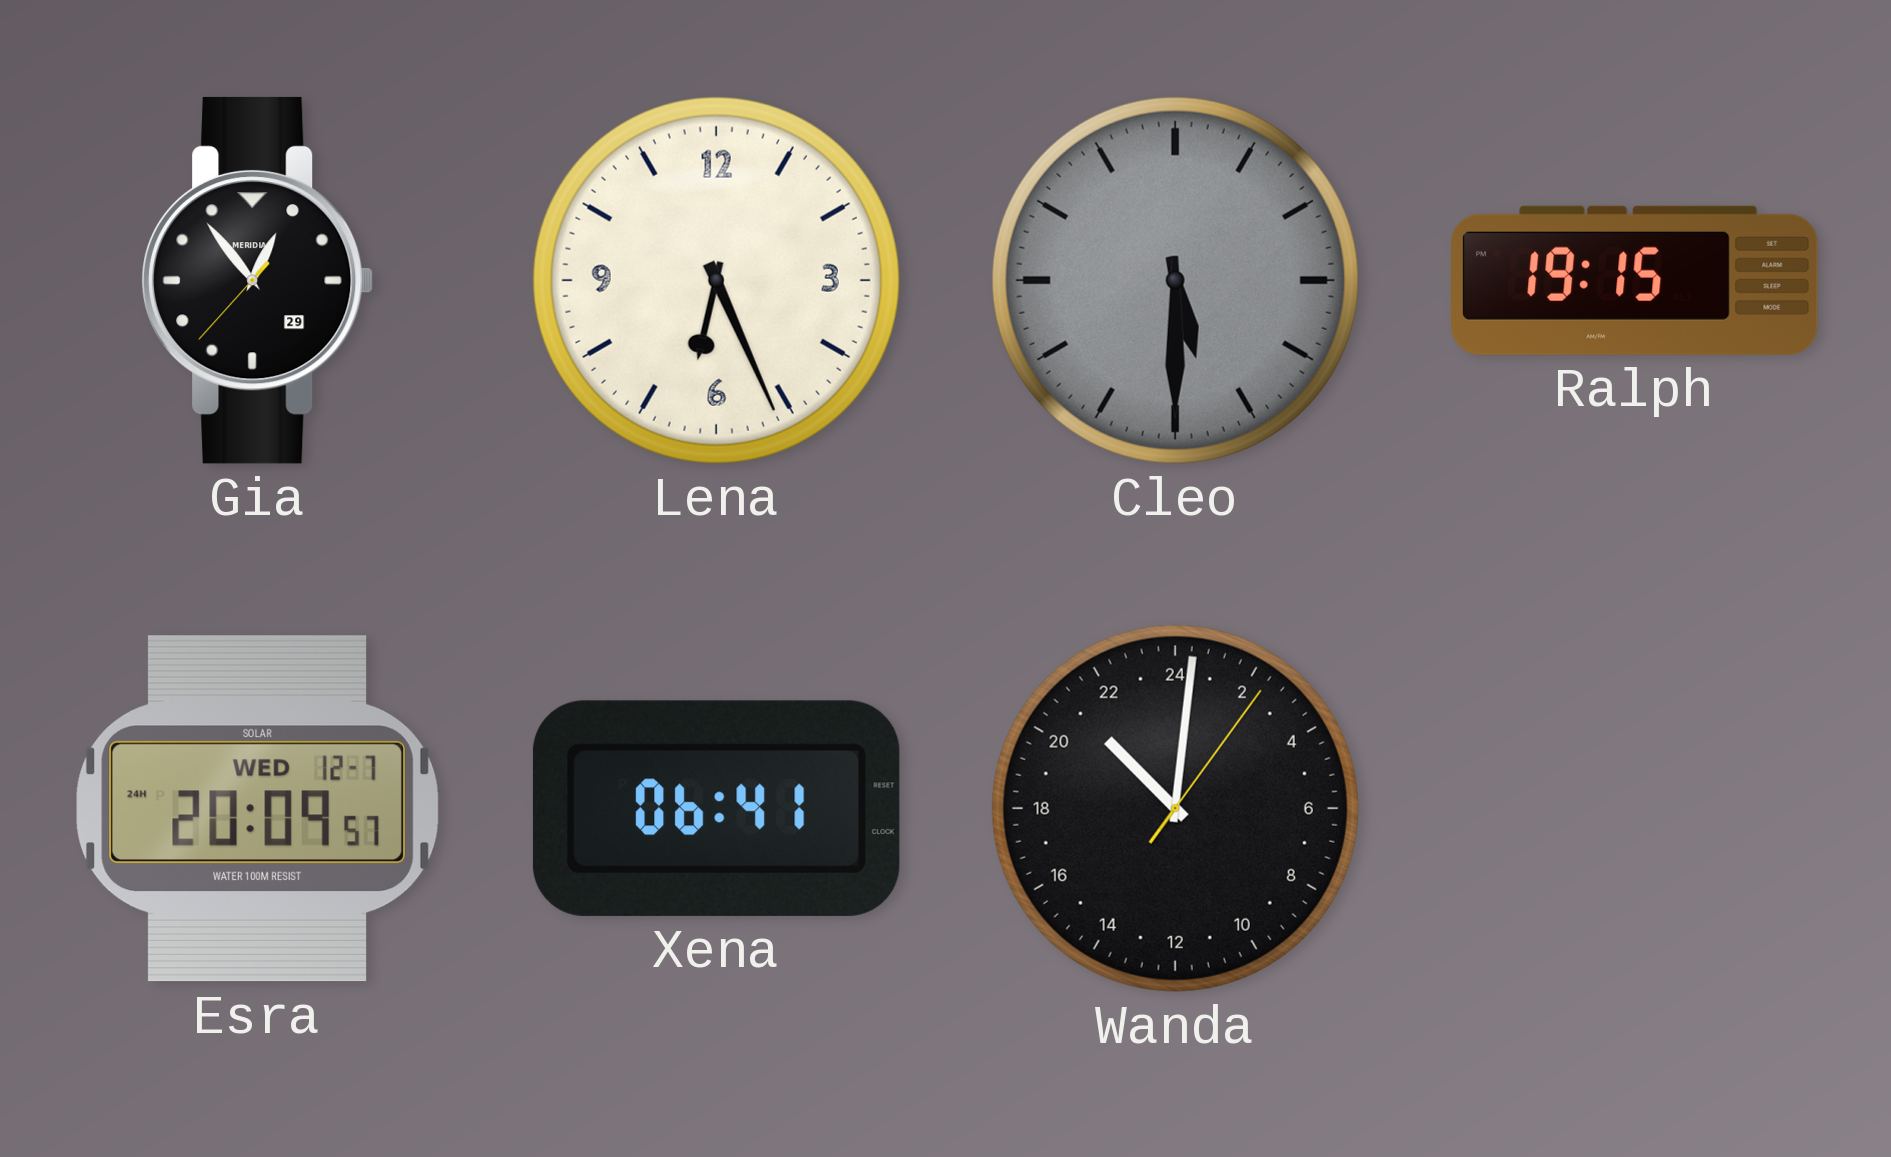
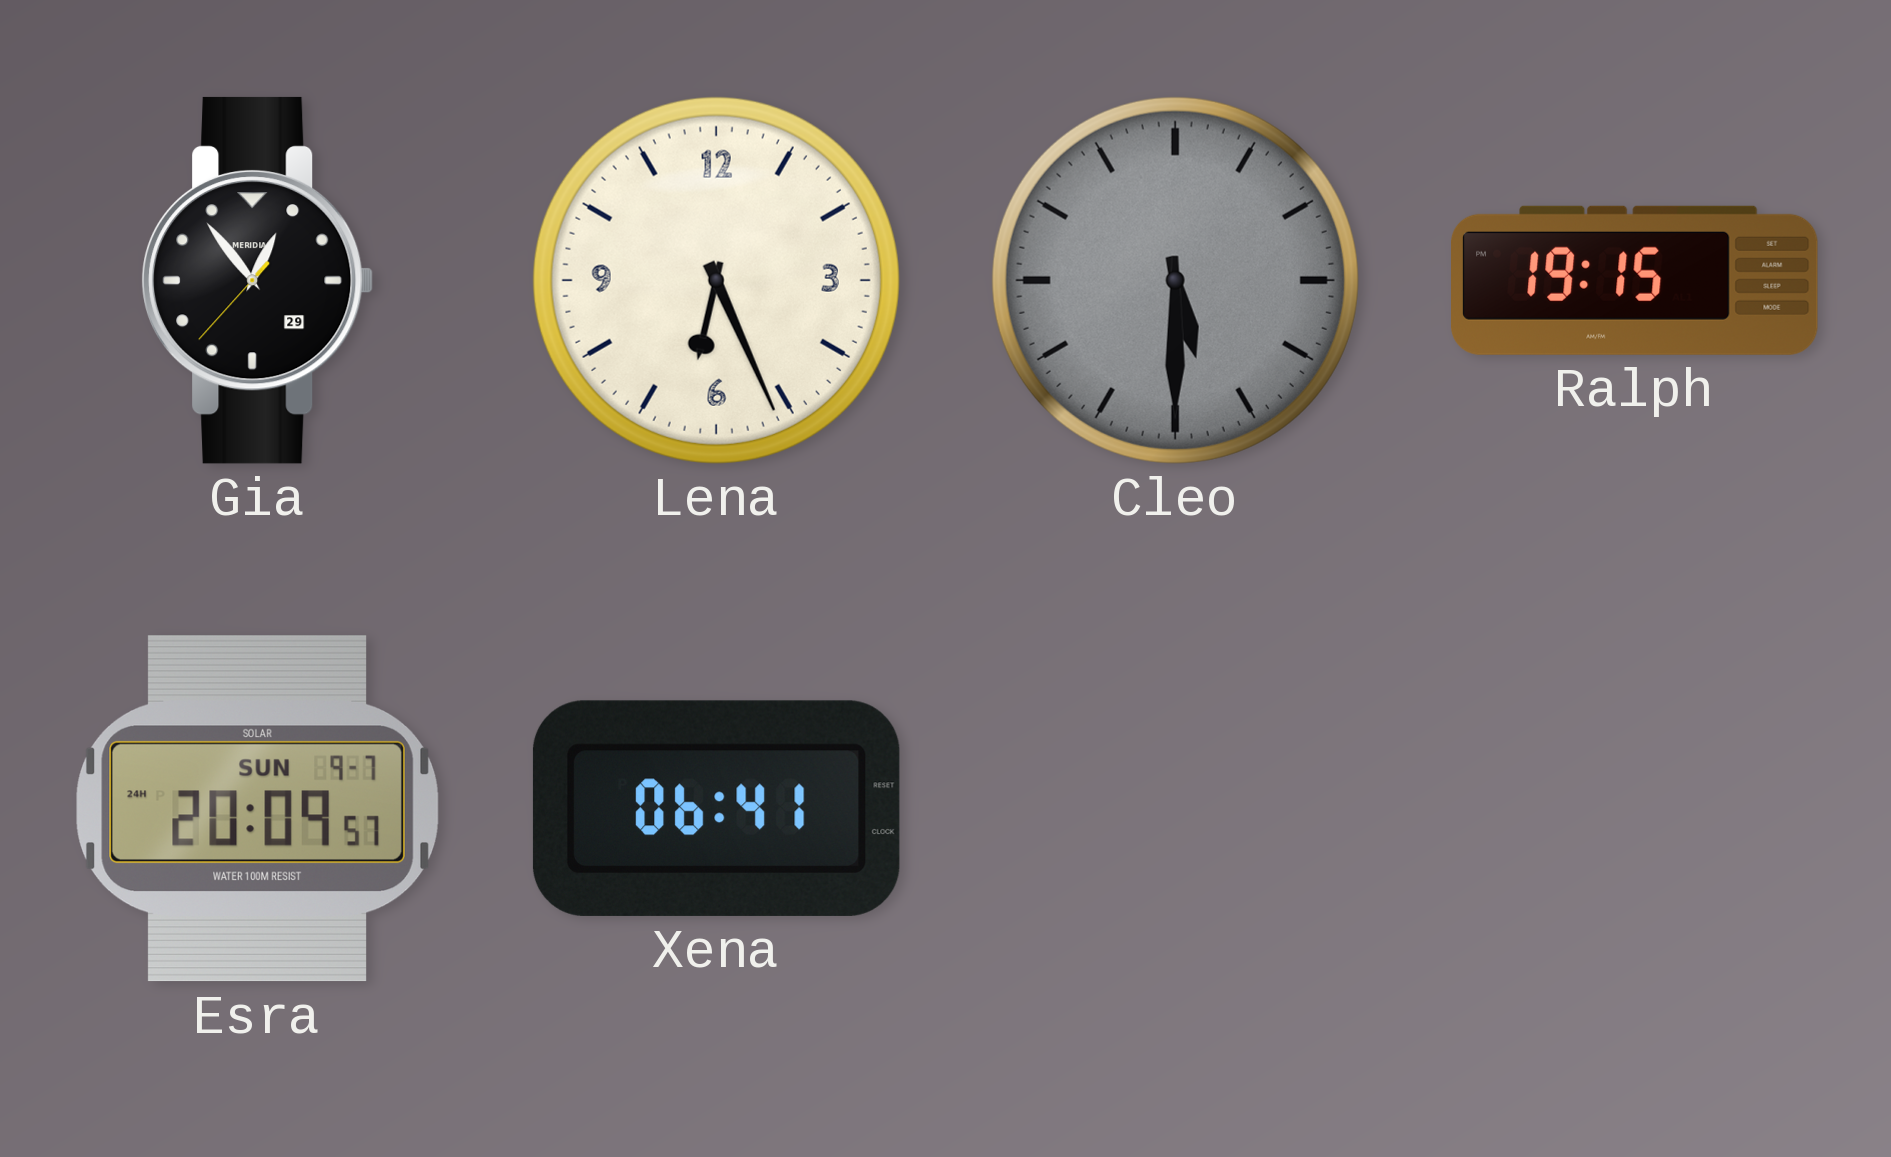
Esra date: WED 12-7 -> SUN 9-7 (257, 809)
Wanda: 21:01 -> none (1175, 808)
